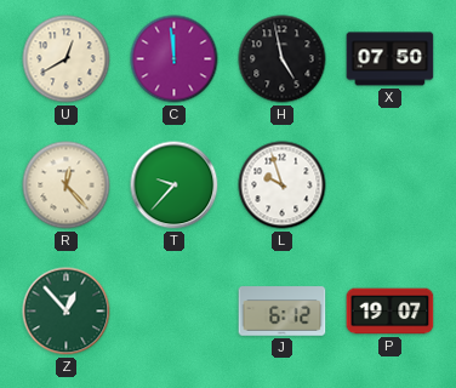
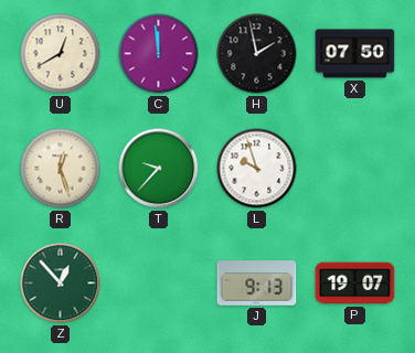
H: 4:58 -> 1:58 (257, 54)
R: 12:23 -> 12:27 (61, 169)
J: 6:12 -> 9:13 (257, 284)
